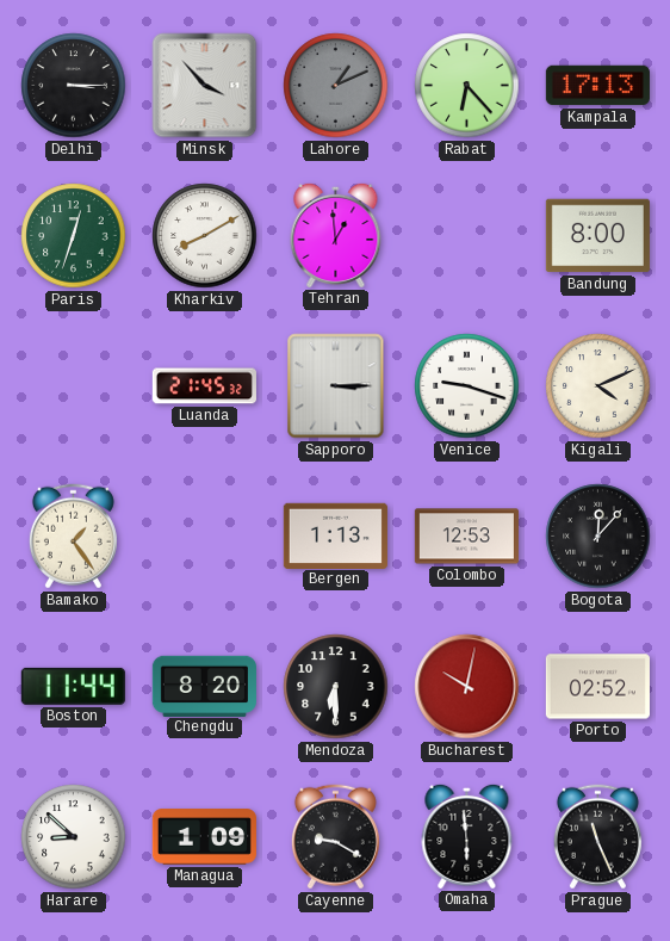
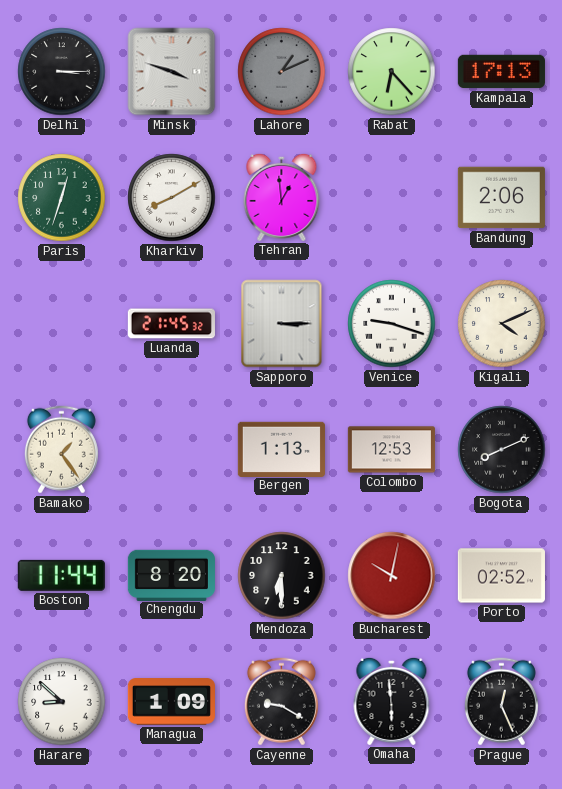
Minsk: 3:53 -> 3:48 (172, 72)
Bandung: 8:00 -> 2:06 (501, 198)
Bogota: 12:07 -> 8:11 (502, 450)
Prague: 11:26 -> 12:26 (501, 702)
